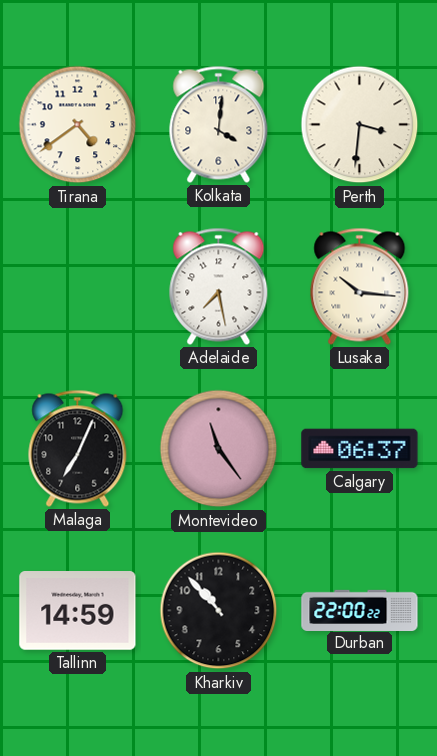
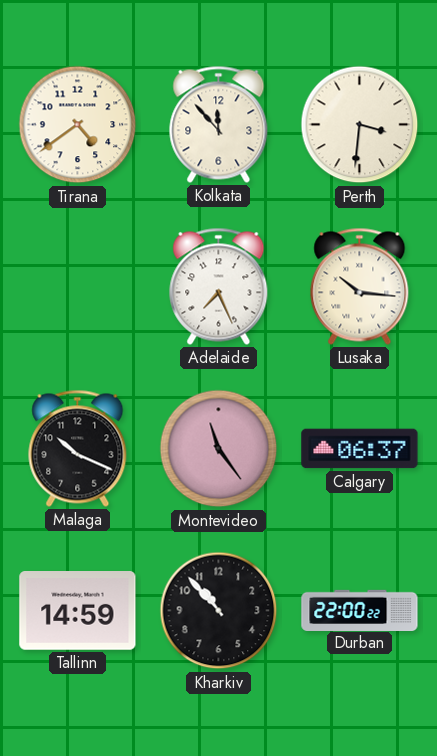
Kolkata: 4:01 -> 11:53 (219, 124)
Adelaide: 7:28 -> 7:26 (219, 286)
Malaga: 7:04 -> 10:19 (78, 448)
